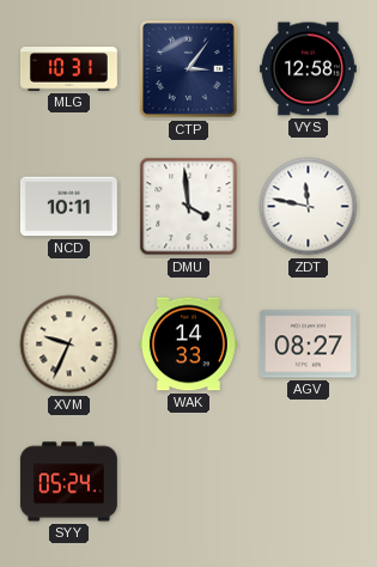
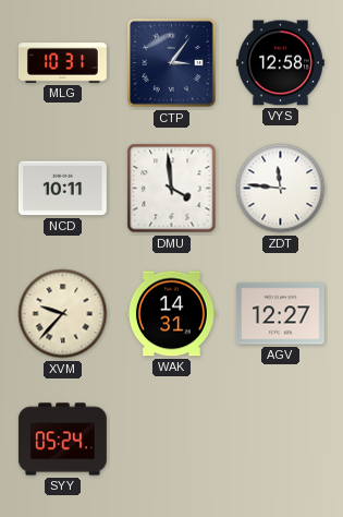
ZDT: 11:47 -> 11:46 (281, 189)
XVM: 9:34 -> 9:37 (63, 314)
WAK: 14:33 -> 14:31 (171, 314)
AGV: 08:27 -> 12:27 (280, 314)
